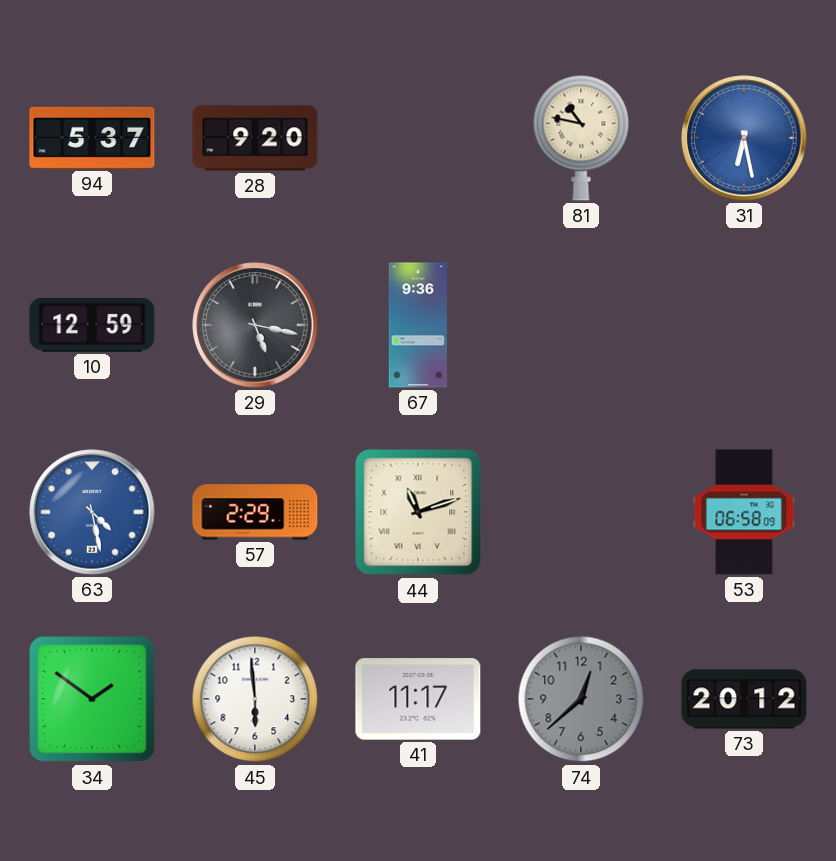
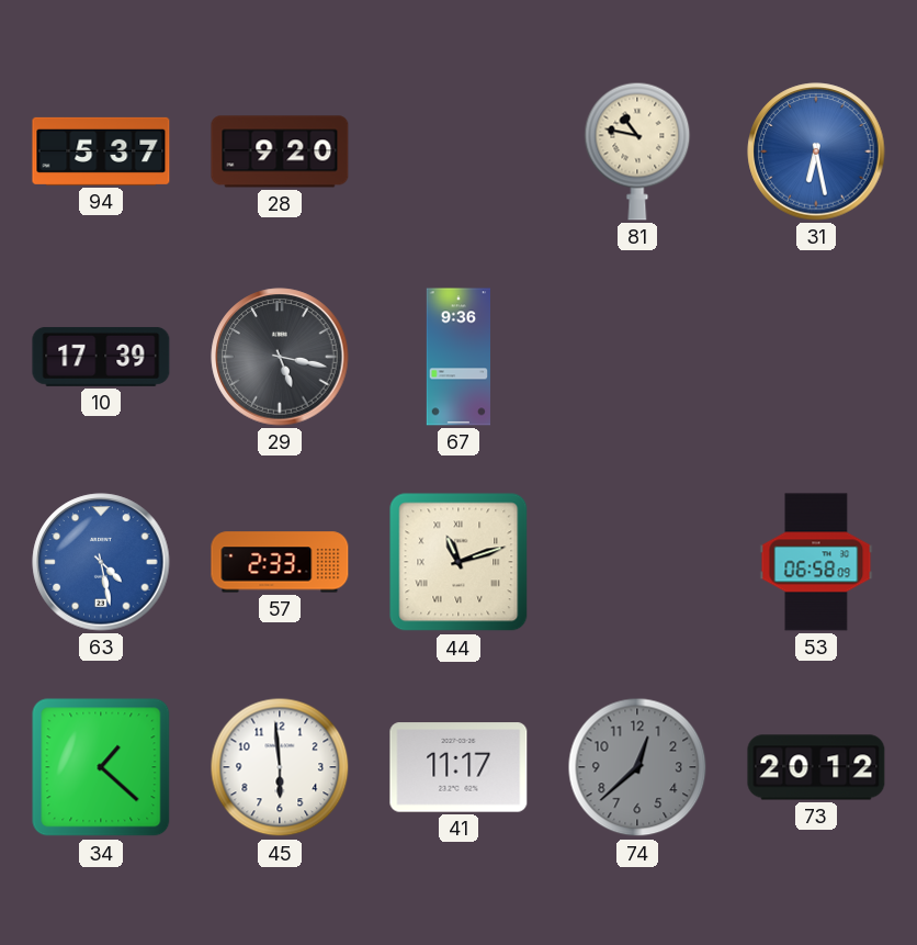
10: 12:59 -> 17:39 (101, 357)
57: 2:29 -> 2:33 (280, 562)
34: 1:51 -> 1:22 (101, 767)
